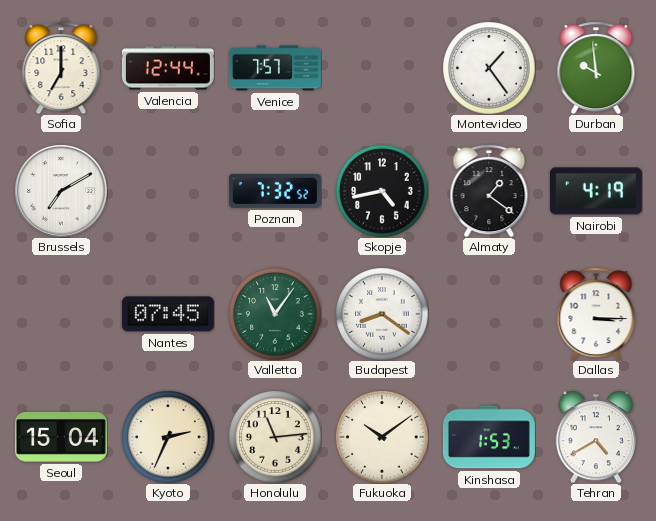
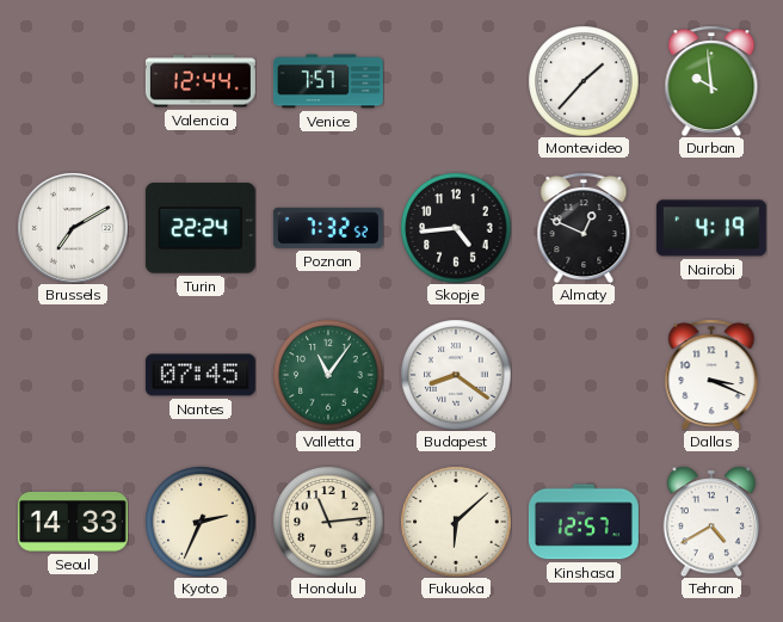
Sofia: 7:00 -> none (61, 68)
Montevideo: 1:24 -> 1:37 (584, 81)
Turin: none -> 22:24 (201, 228)
Skopje: 4:43 -> 4:44 (456, 228)
Almaty: 1:21 -> 12:49 (584, 228)
Dallas: 3:15 -> 3:19 (711, 375)
Seoul: 15:04 -> 14:33 (73, 523)
Fukuoka: 10:09 -> 6:08 (456, 522)
Kinshasa: 1:53 -> 12:57 (584, 522)
